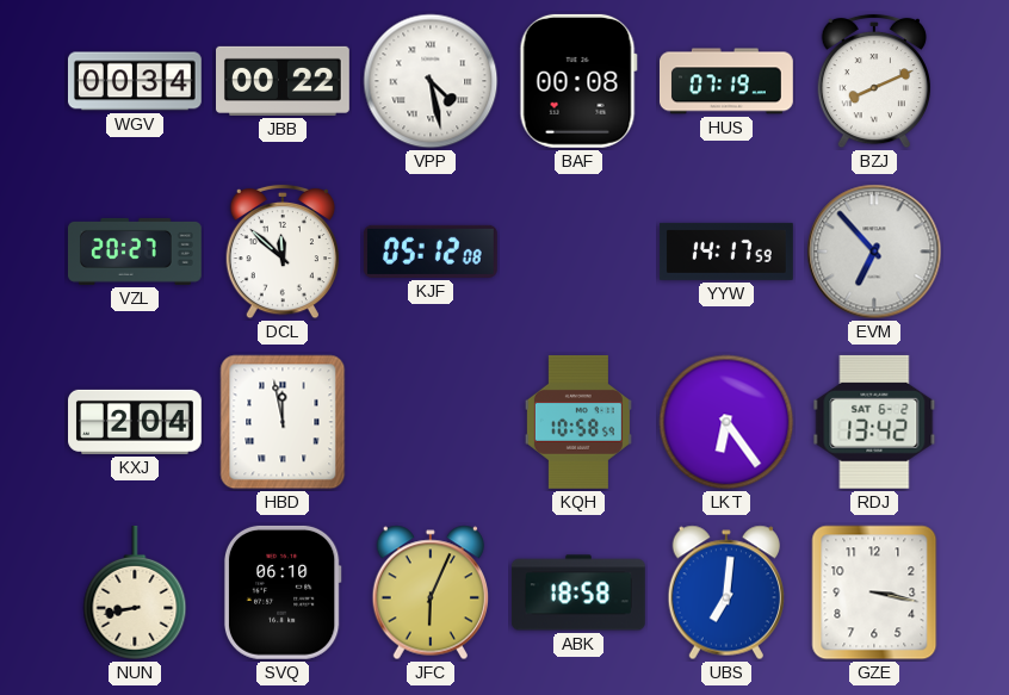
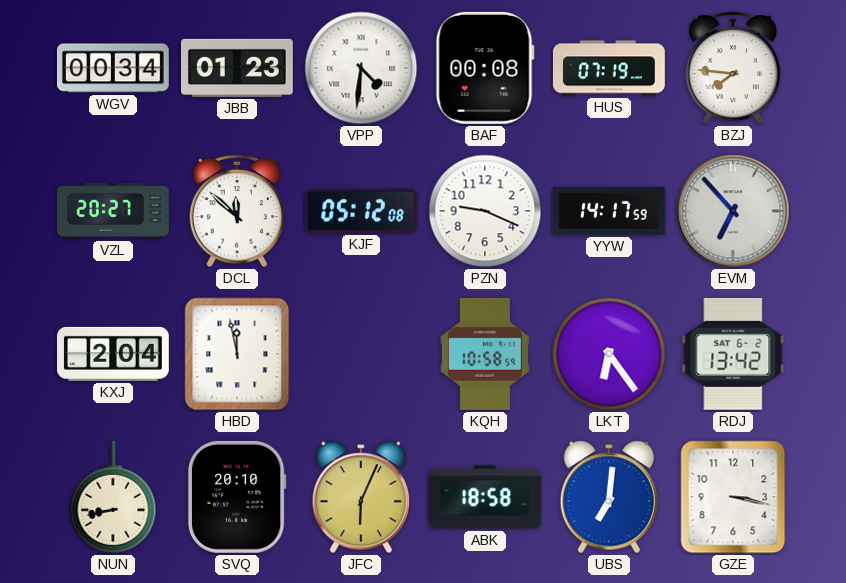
JBB: 00:22 -> 01:23 (238, 68)
VPP: 4:28 -> 4:31 (361, 68)
BZJ: 8:11 -> 7:46 (732, 68)
PZN: none -> 9:19 (485, 211)
SVQ: 06:10 -> 20:10 (237, 497)
